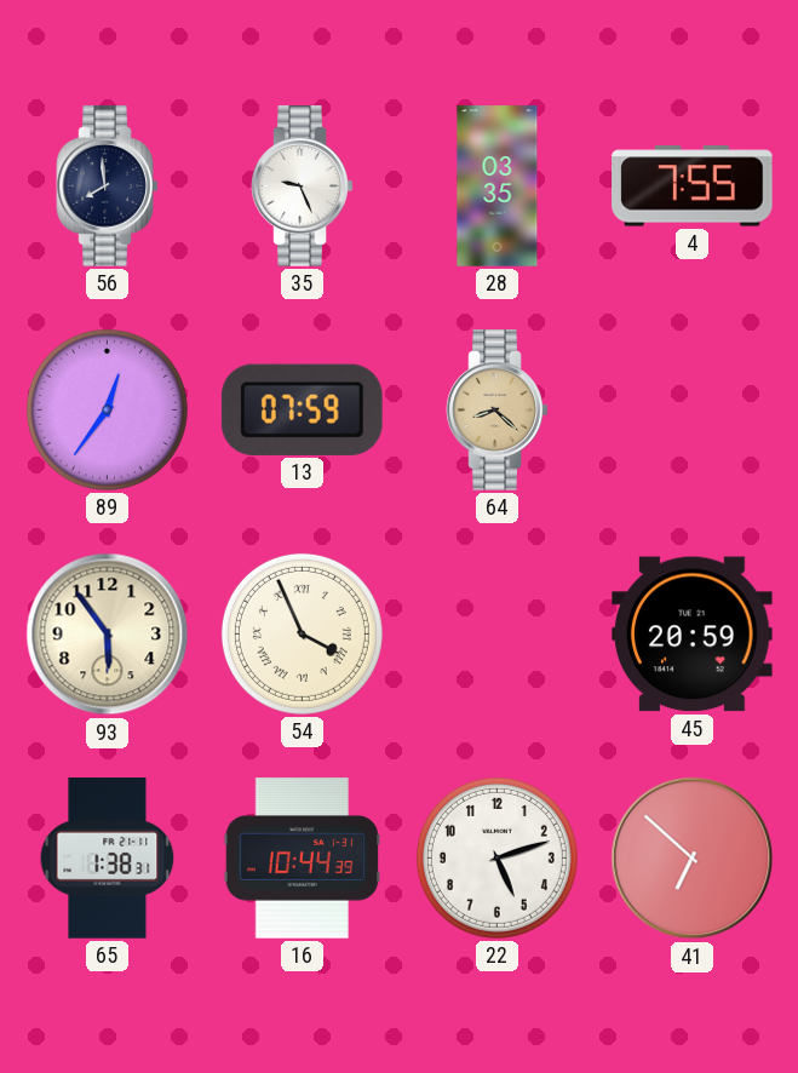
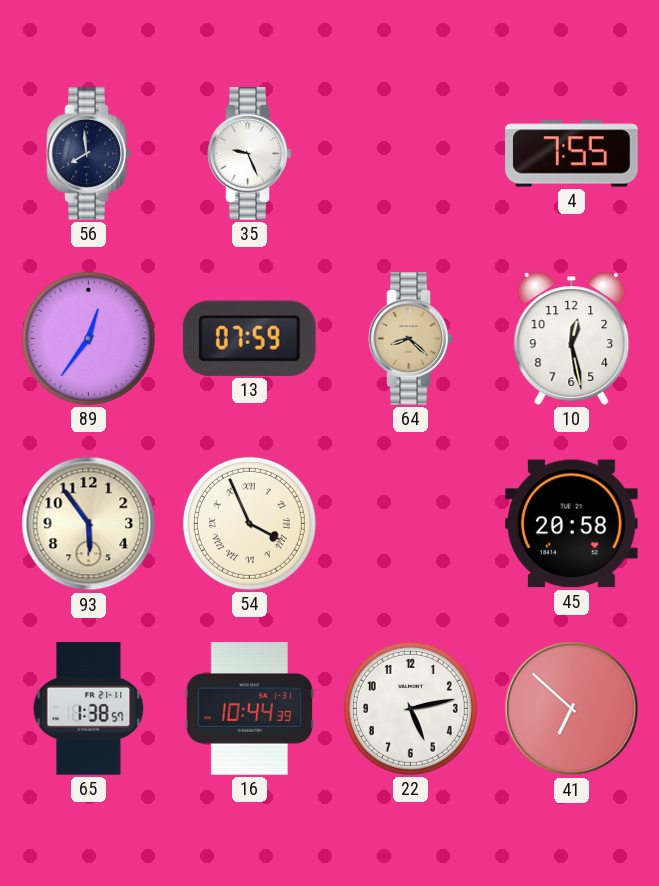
28: 03:35 -> none (498, 187)
10: none -> 12:28 (572, 338)
45: 20:59 -> 20:58 (572, 524)
65: 1:38:31 -> 1:38:57 (89, 709)
22: 5:12 -> 5:13 (410, 708)
